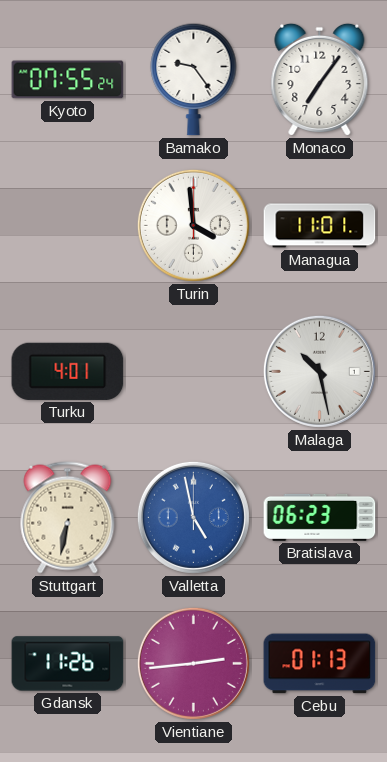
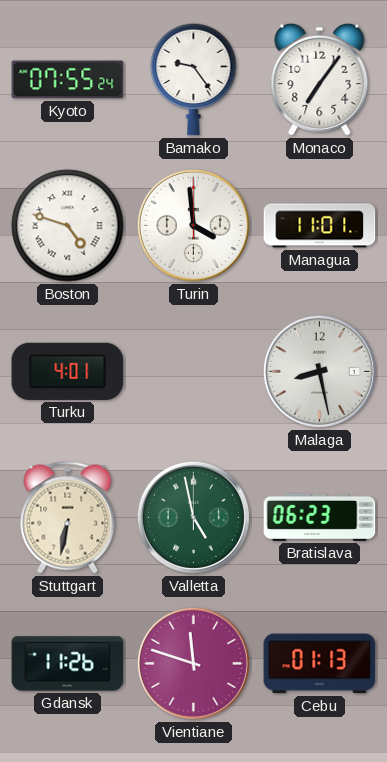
Boston: none -> 4:48 (68, 226)
Malaga: 10:28 -> 8:28 (319, 371)
Valletta dial: blue -> green (193, 517)
Vientiane: 2:44 -> 11:48 (193, 663)
